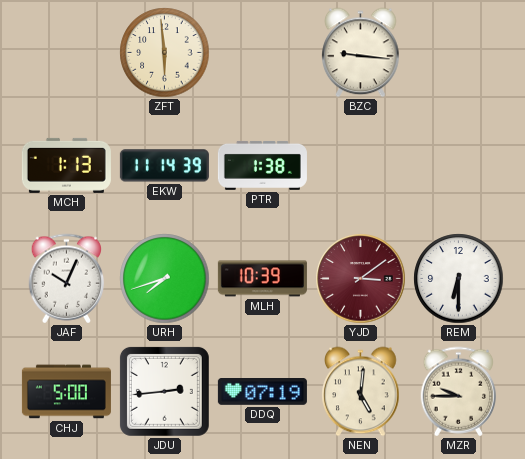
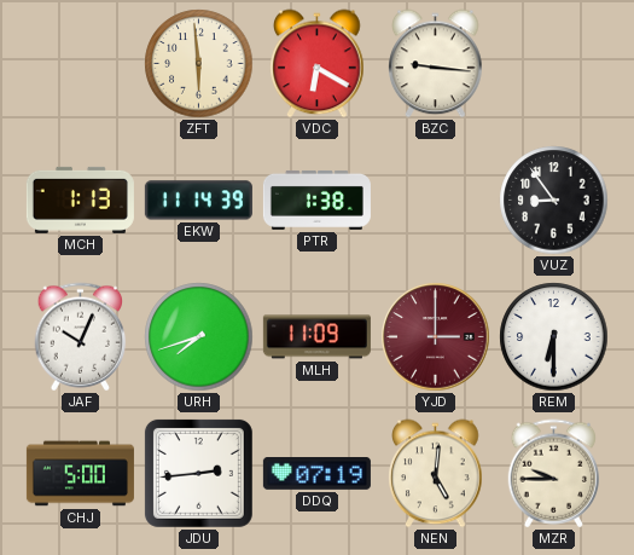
VDC: none -> 6:20 (318, 64)
VUZ: none -> 8:54 (554, 201)
MLH: 10:39 -> 11:09 (316, 337)
YJD: 3:09 -> 3:00 (436, 337)
